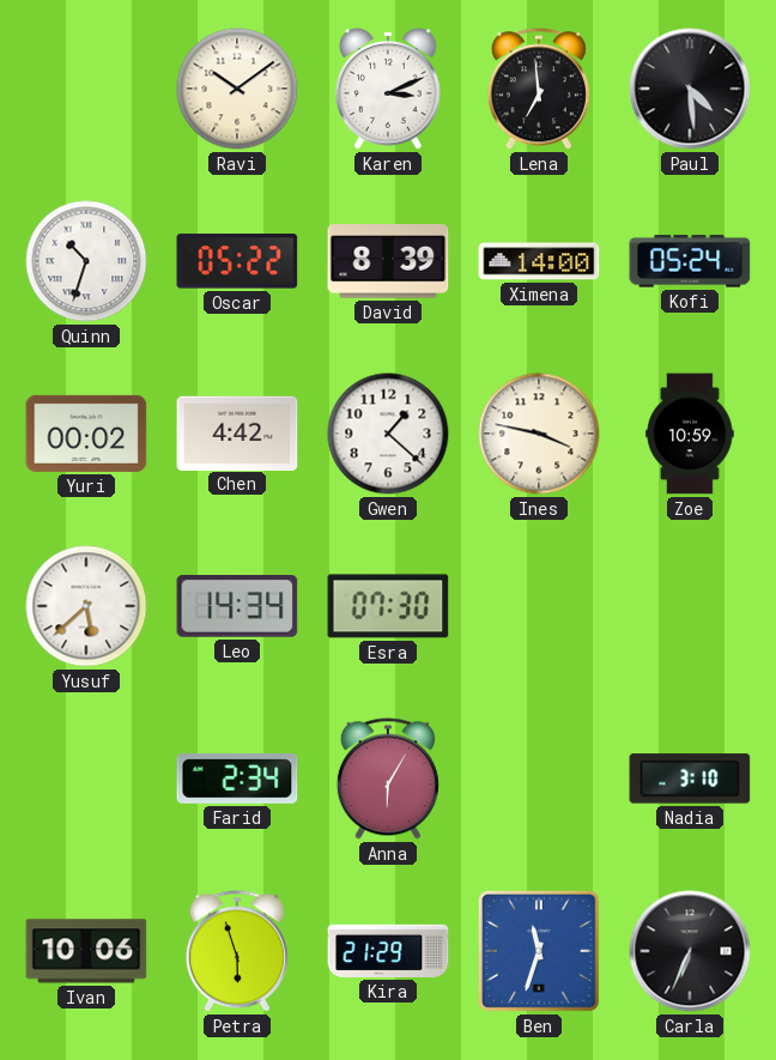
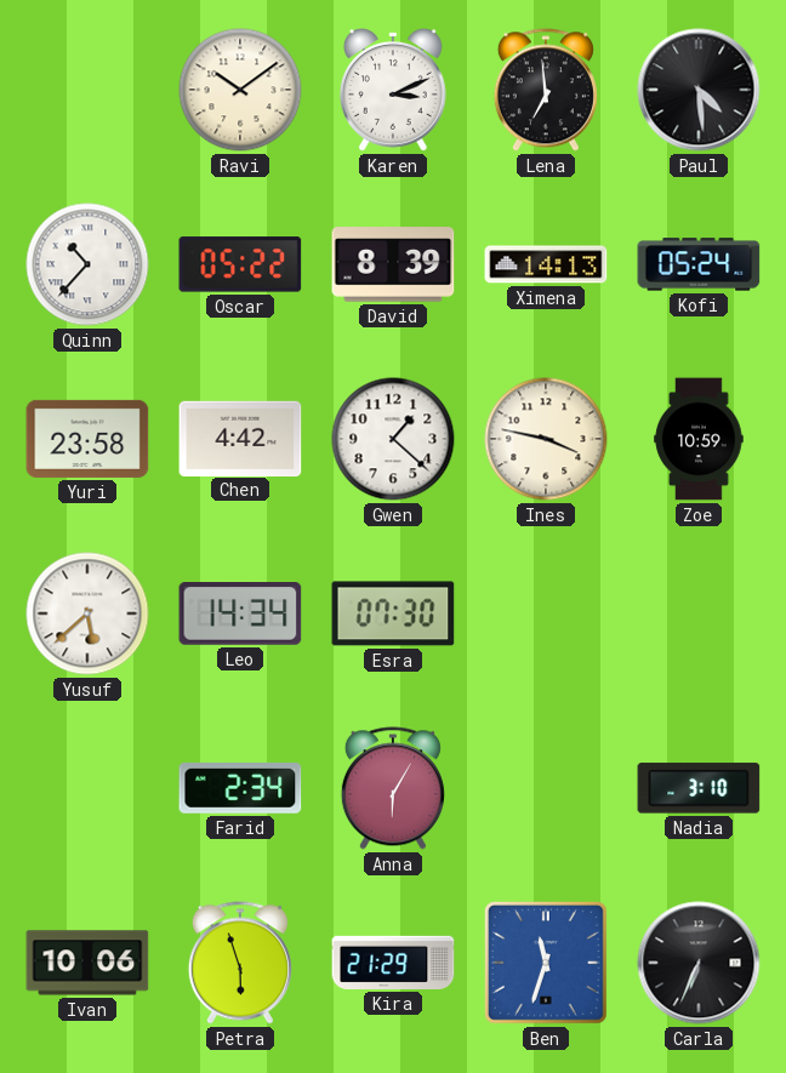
Quinn: 10:33 -> 10:37 (87, 264)
Ximena: 14:00 -> 14:13 (546, 264)
Yuri: 00:02 -> 23:58 (87, 439)
